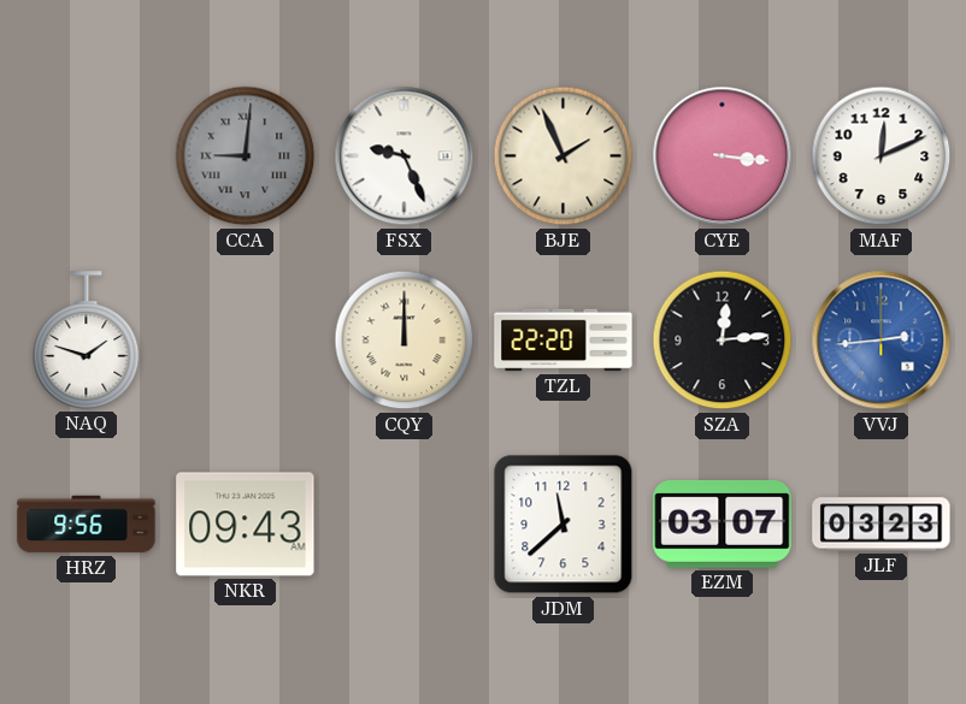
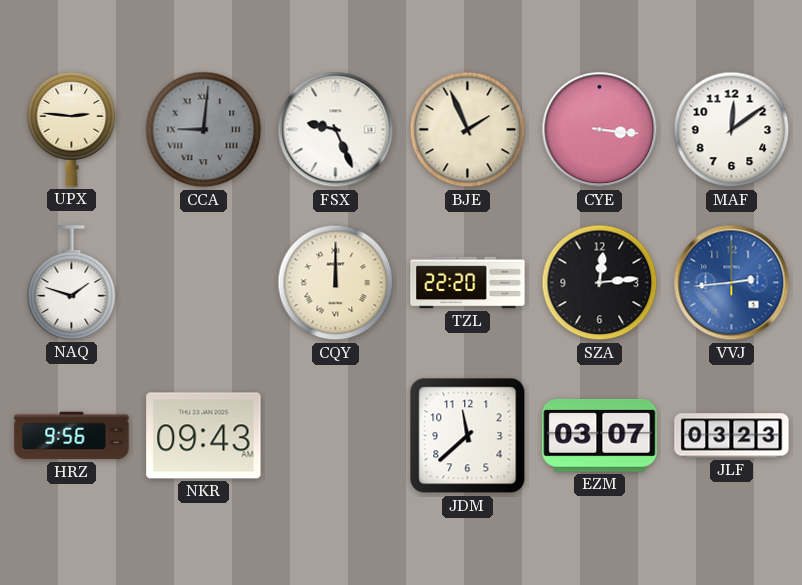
UPX: none -> 2:46 (72, 130)
MAF: 12:11 -> 12:09 (732, 130)
